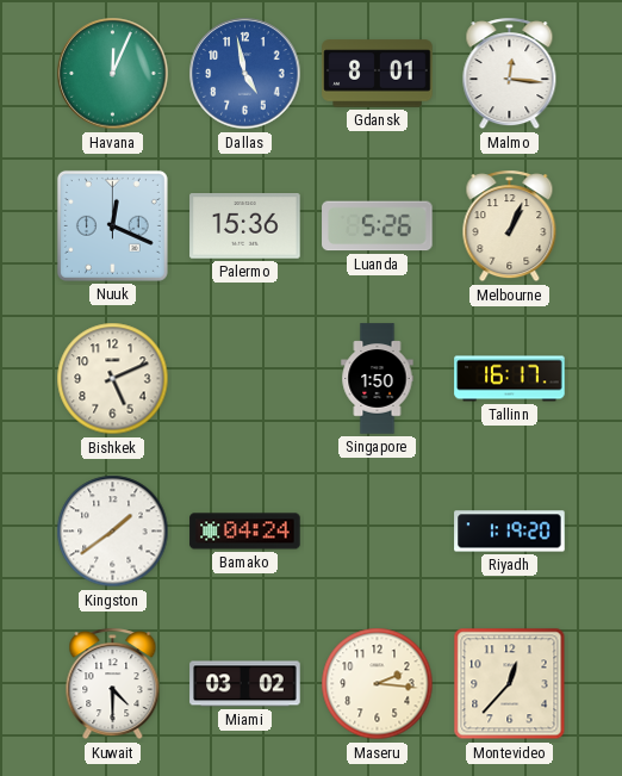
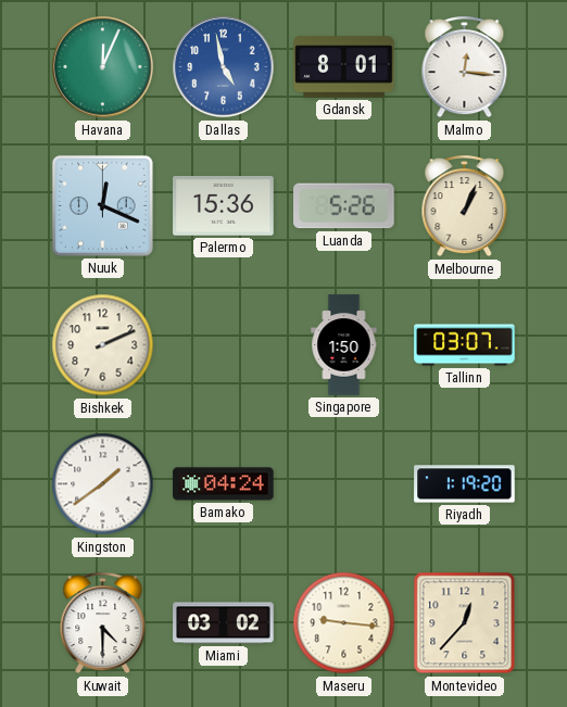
Bishkek: 5:11 -> 2:11 (103, 345)
Tallinn: 16:17 -> 03:07 (465, 345)
Maseru: 2:16 -> 9:16 (344, 623)
